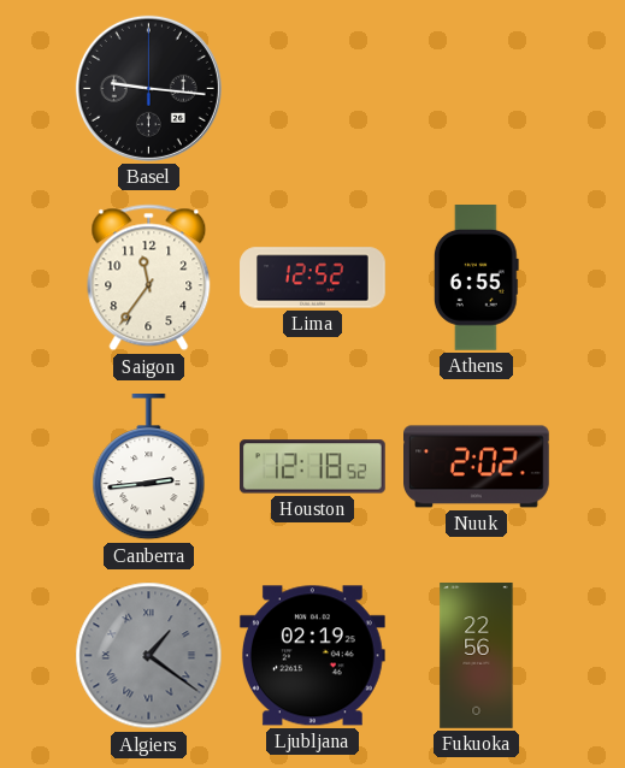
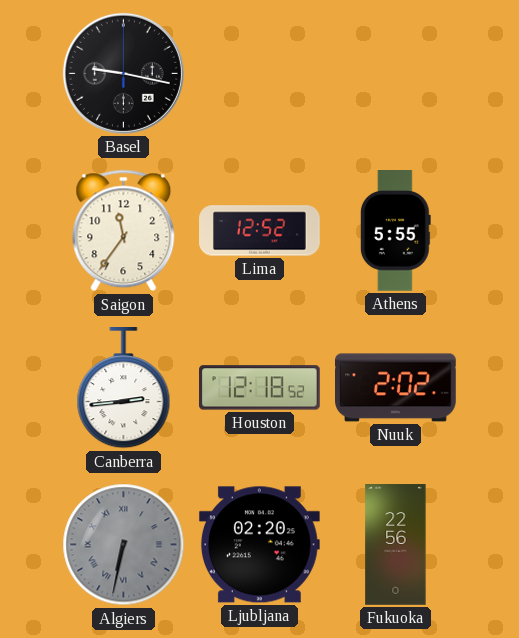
Basel: 9:16 -> 9:17 (123, 73)
Athens: 6:55 -> 5:55 (395, 231)
Algiers: 1:21 -> 6:32 (124, 545)
Ljubljana: 02:19 -> 02:20 (259, 545)
